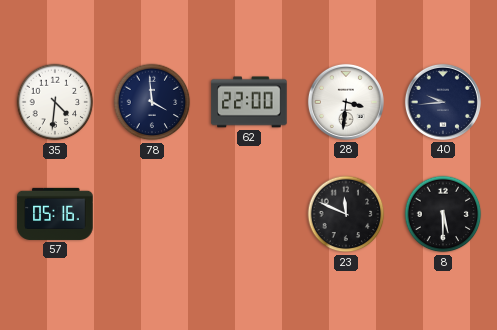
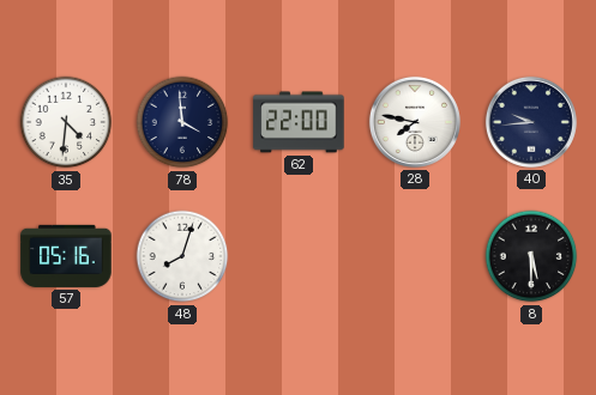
28: 3:31 -> 7:47 (415, 122)
48: none -> 8:03 (182, 256)
23: 11:49 -> none (346, 214)
